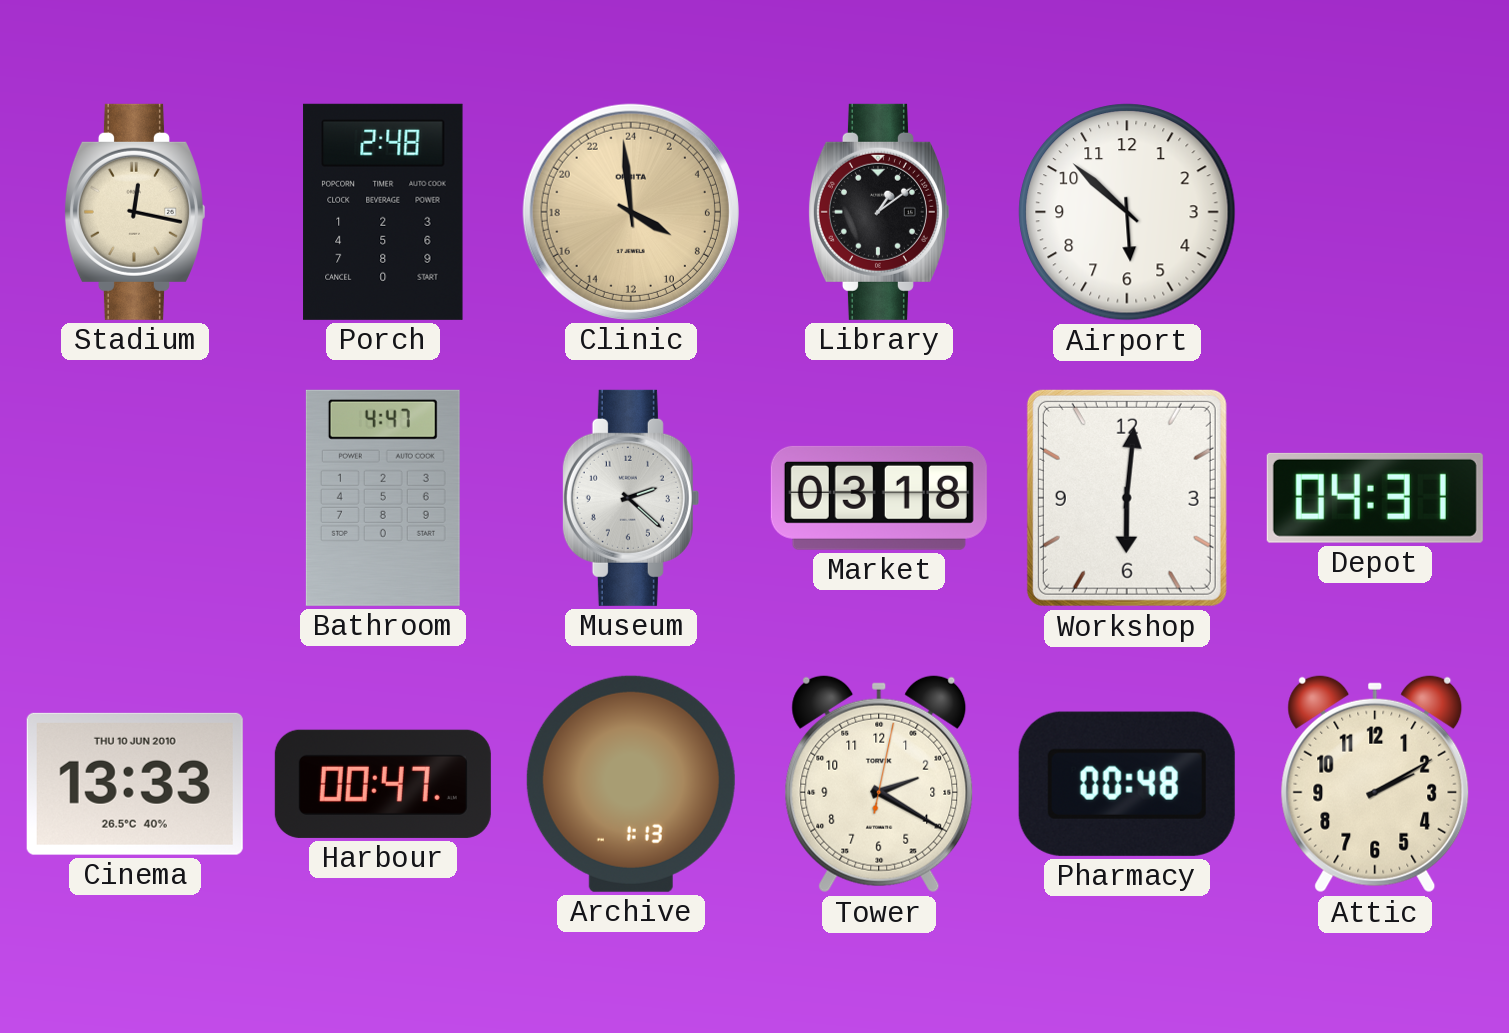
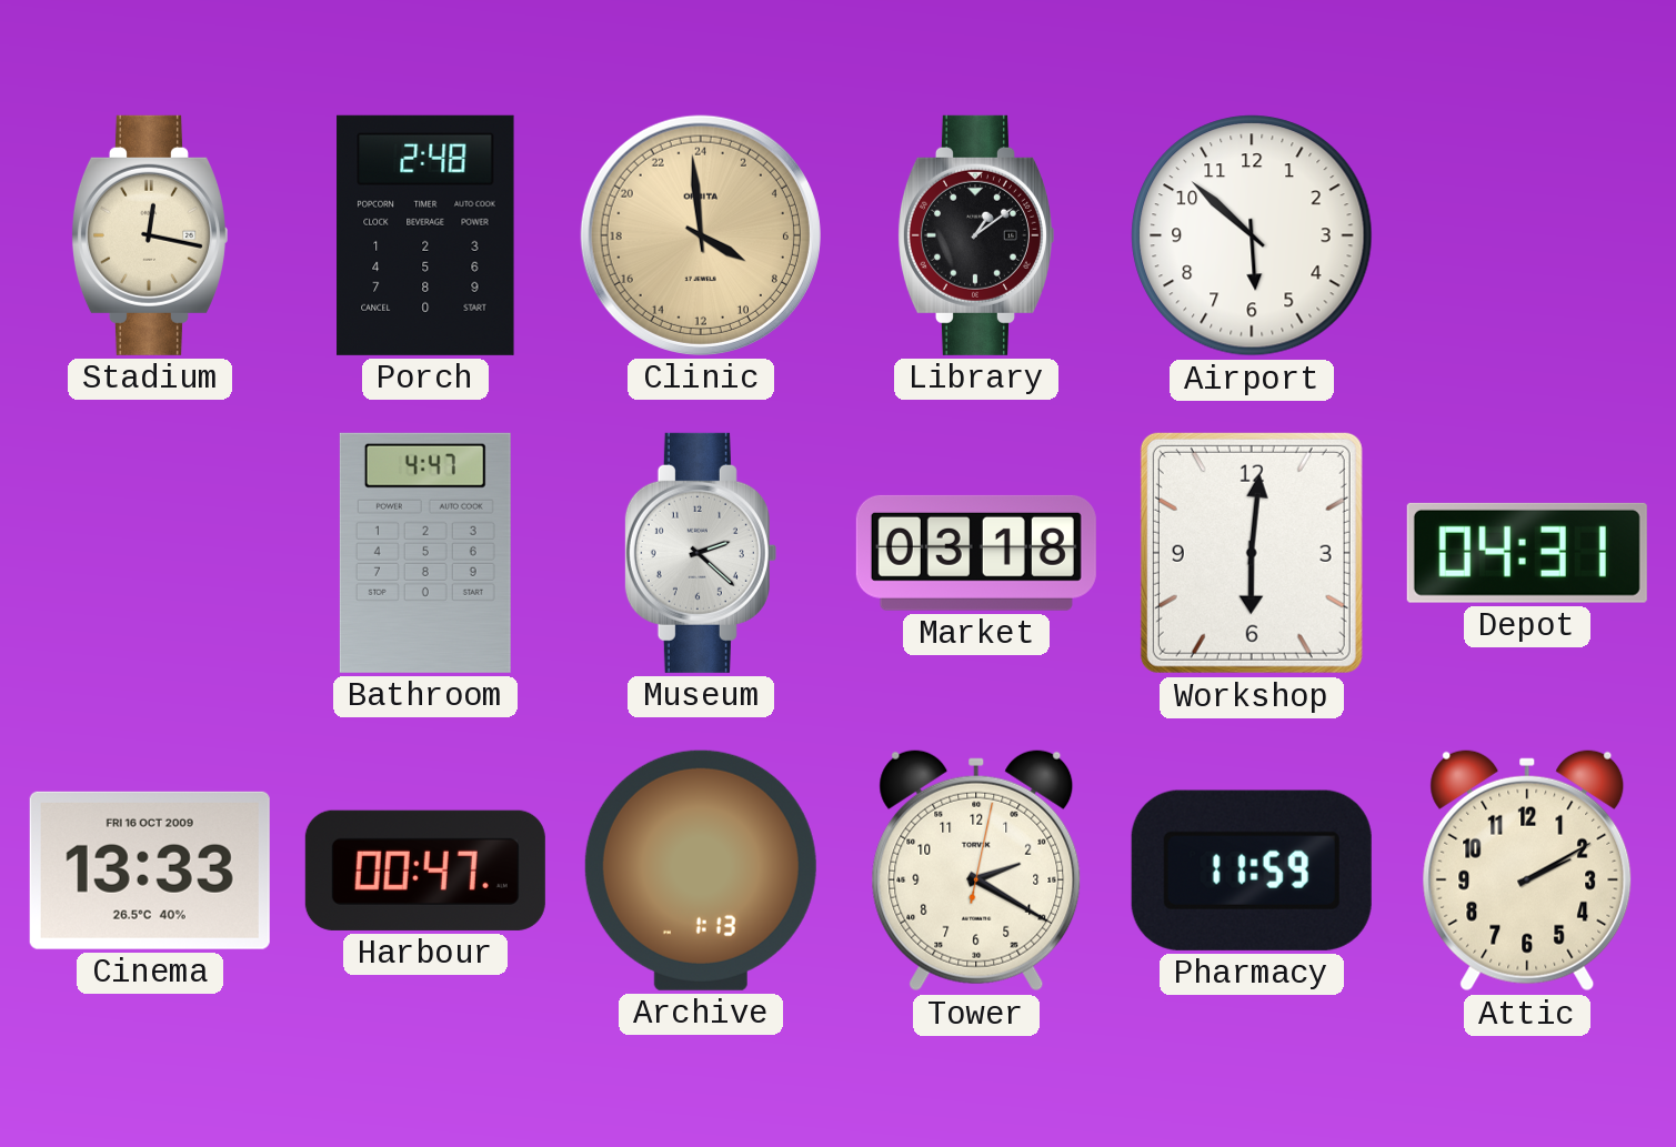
Cinema date: THU 10 JUN 2010 -> FRI 16 OCT 2009 (150, 871)
Pharmacy: 00:48 -> 11:59 (1252, 871)
